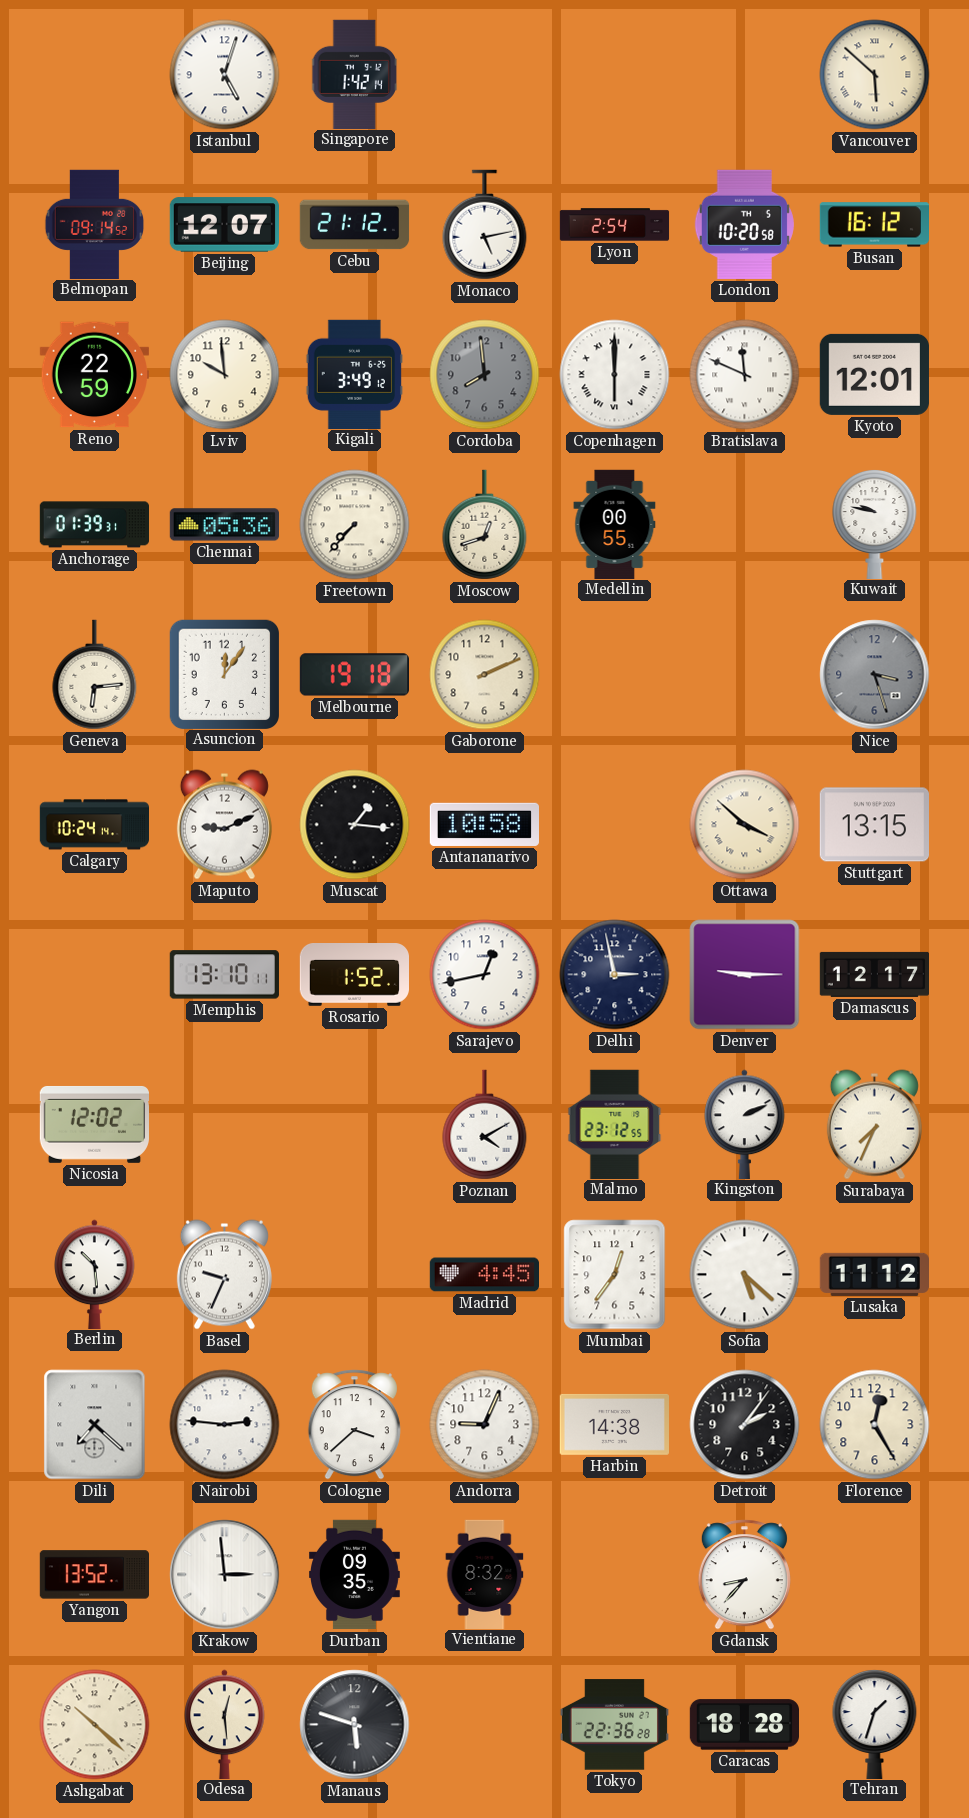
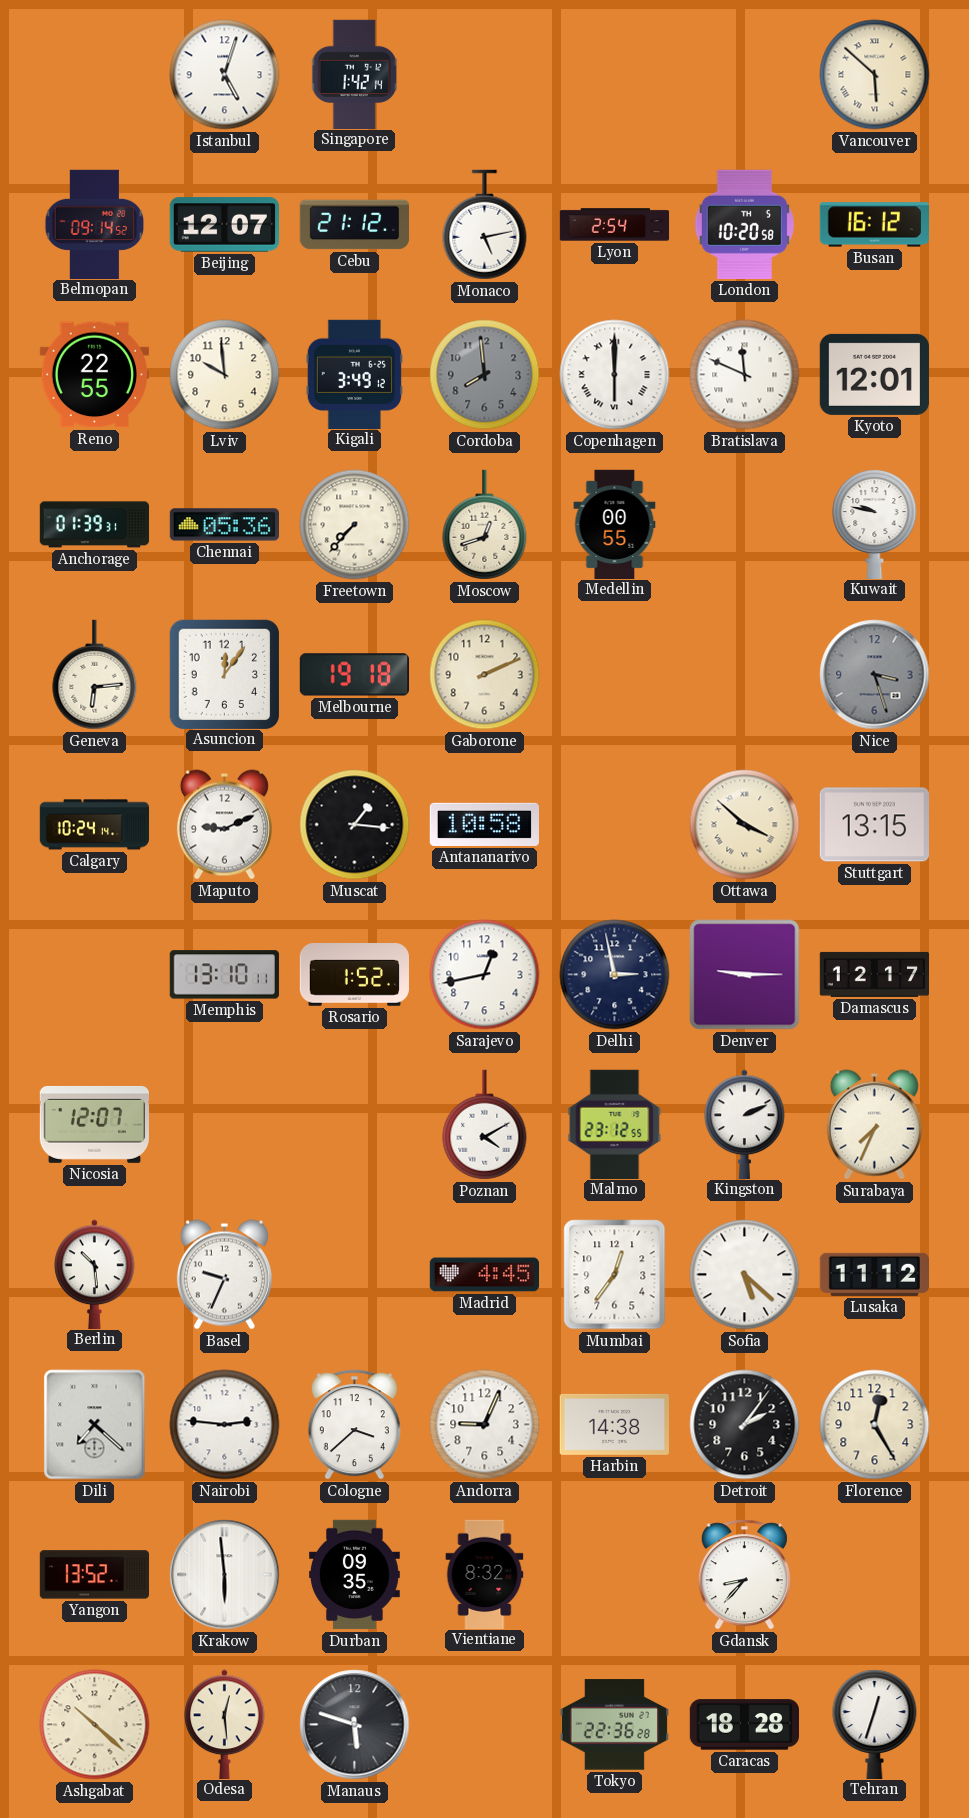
Reno: 22:59 -> 22:55 (94, 375)
Nicosia: 12:02 -> 12:07 (94, 1124)
Krakow: 2:59 -> 5:59 (225, 1575)
Tehran: 1:33 -> 12:33 (875, 1723)
